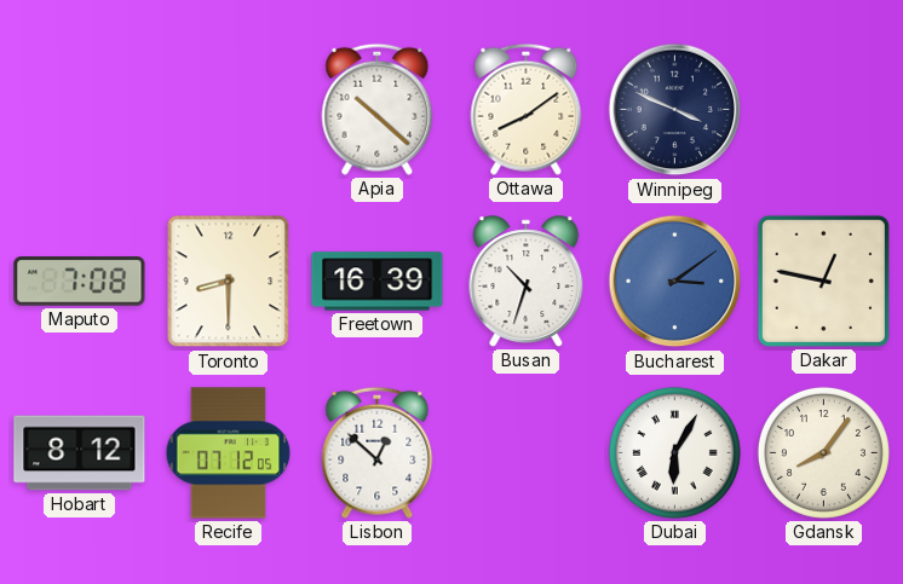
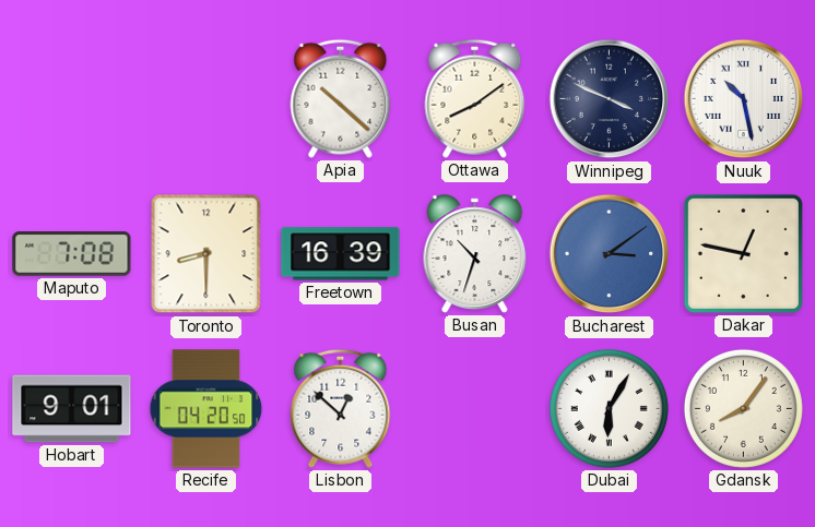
Nuuk: none -> 10:28 (744, 99)
Hobart: 8:12 -> 9:01 (72, 409)
Recife: 07:12 -> 04:20 (206, 409)
